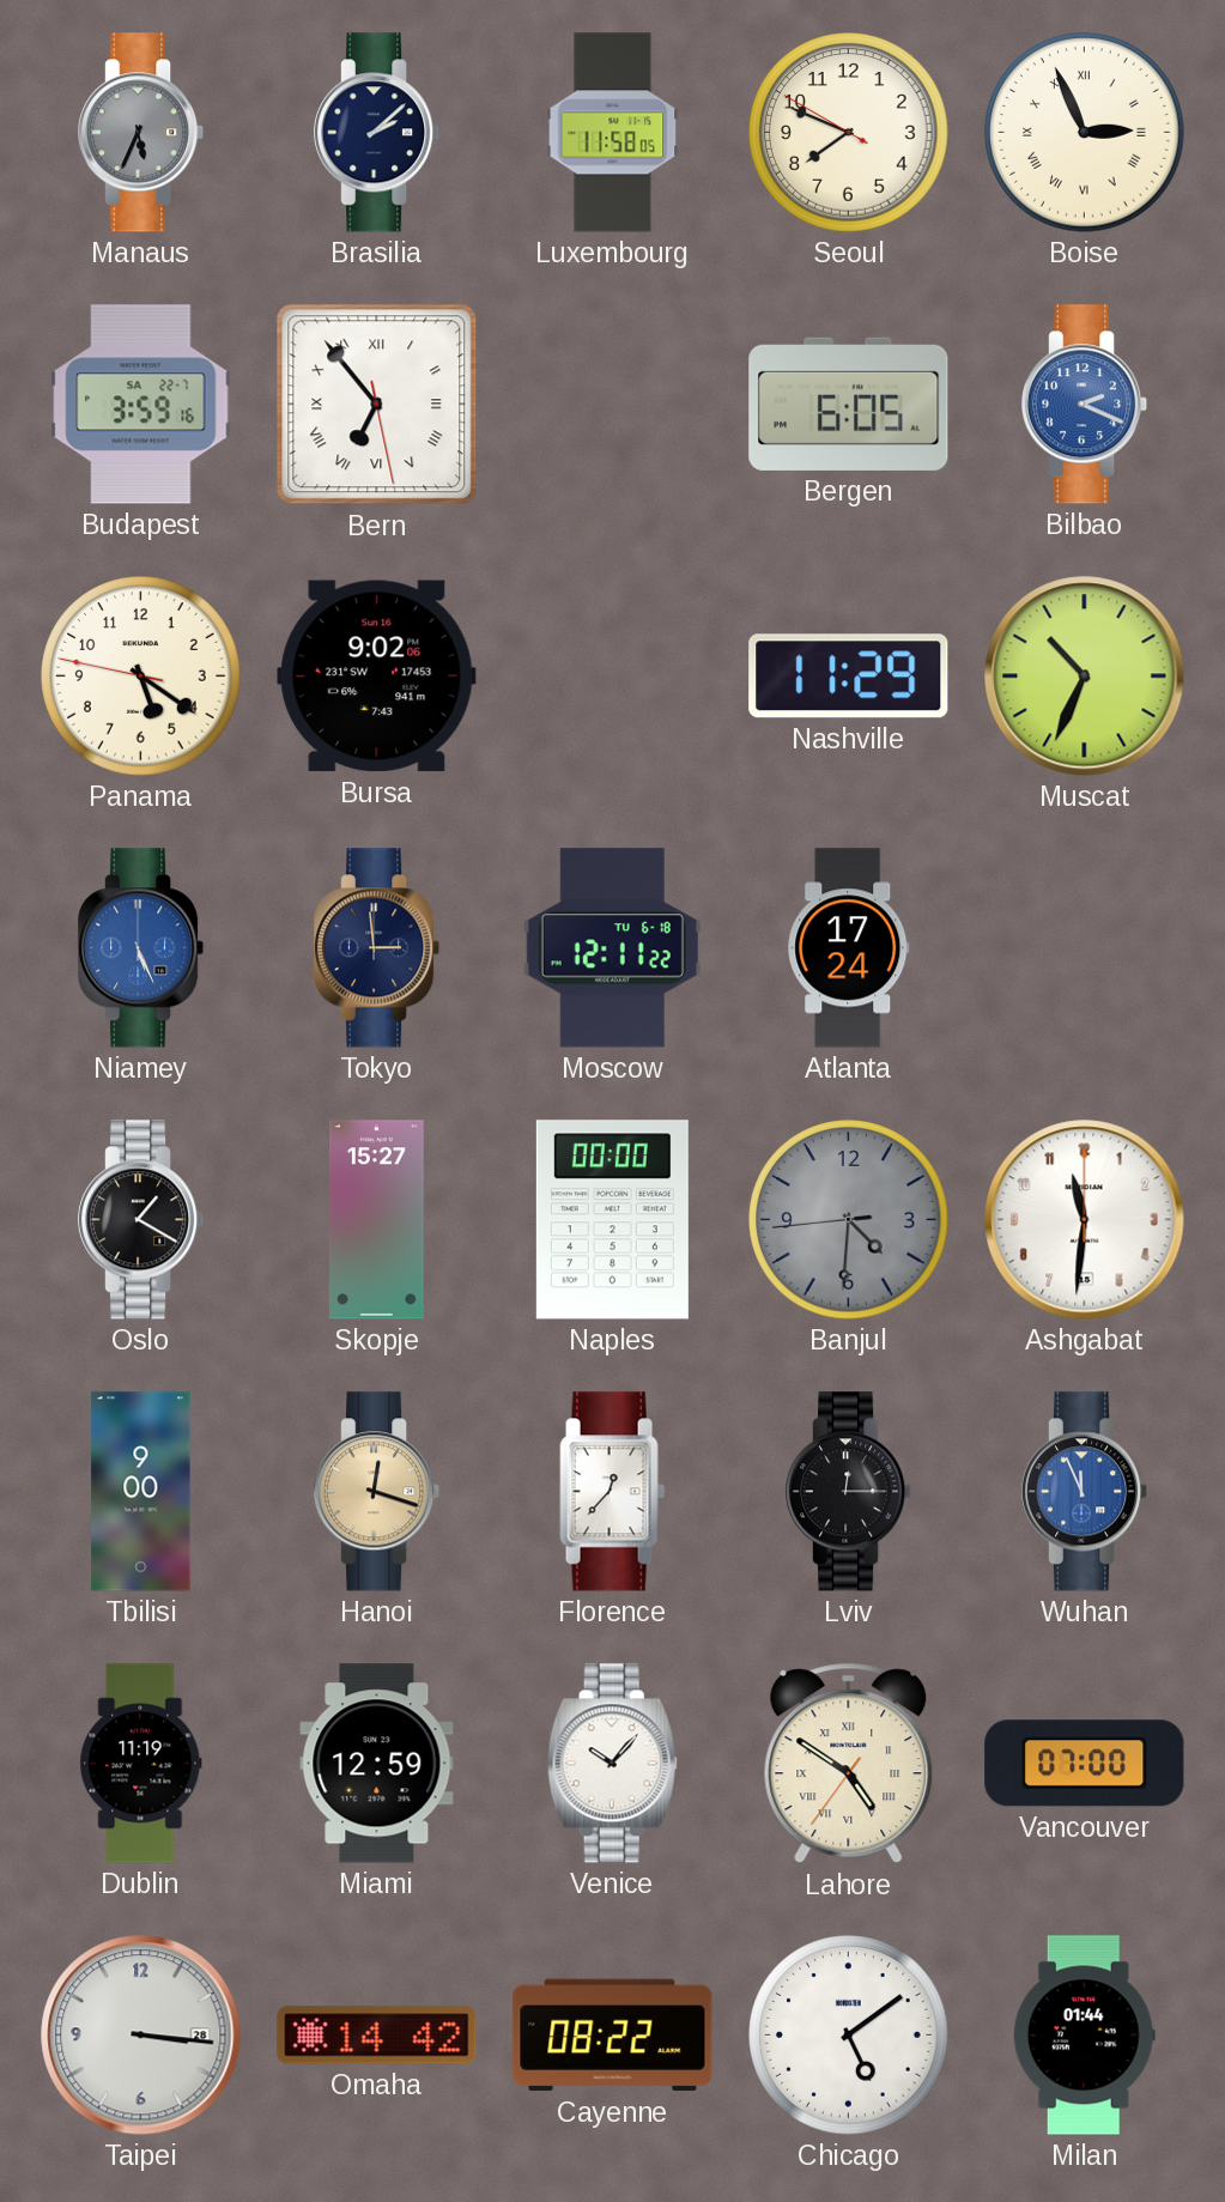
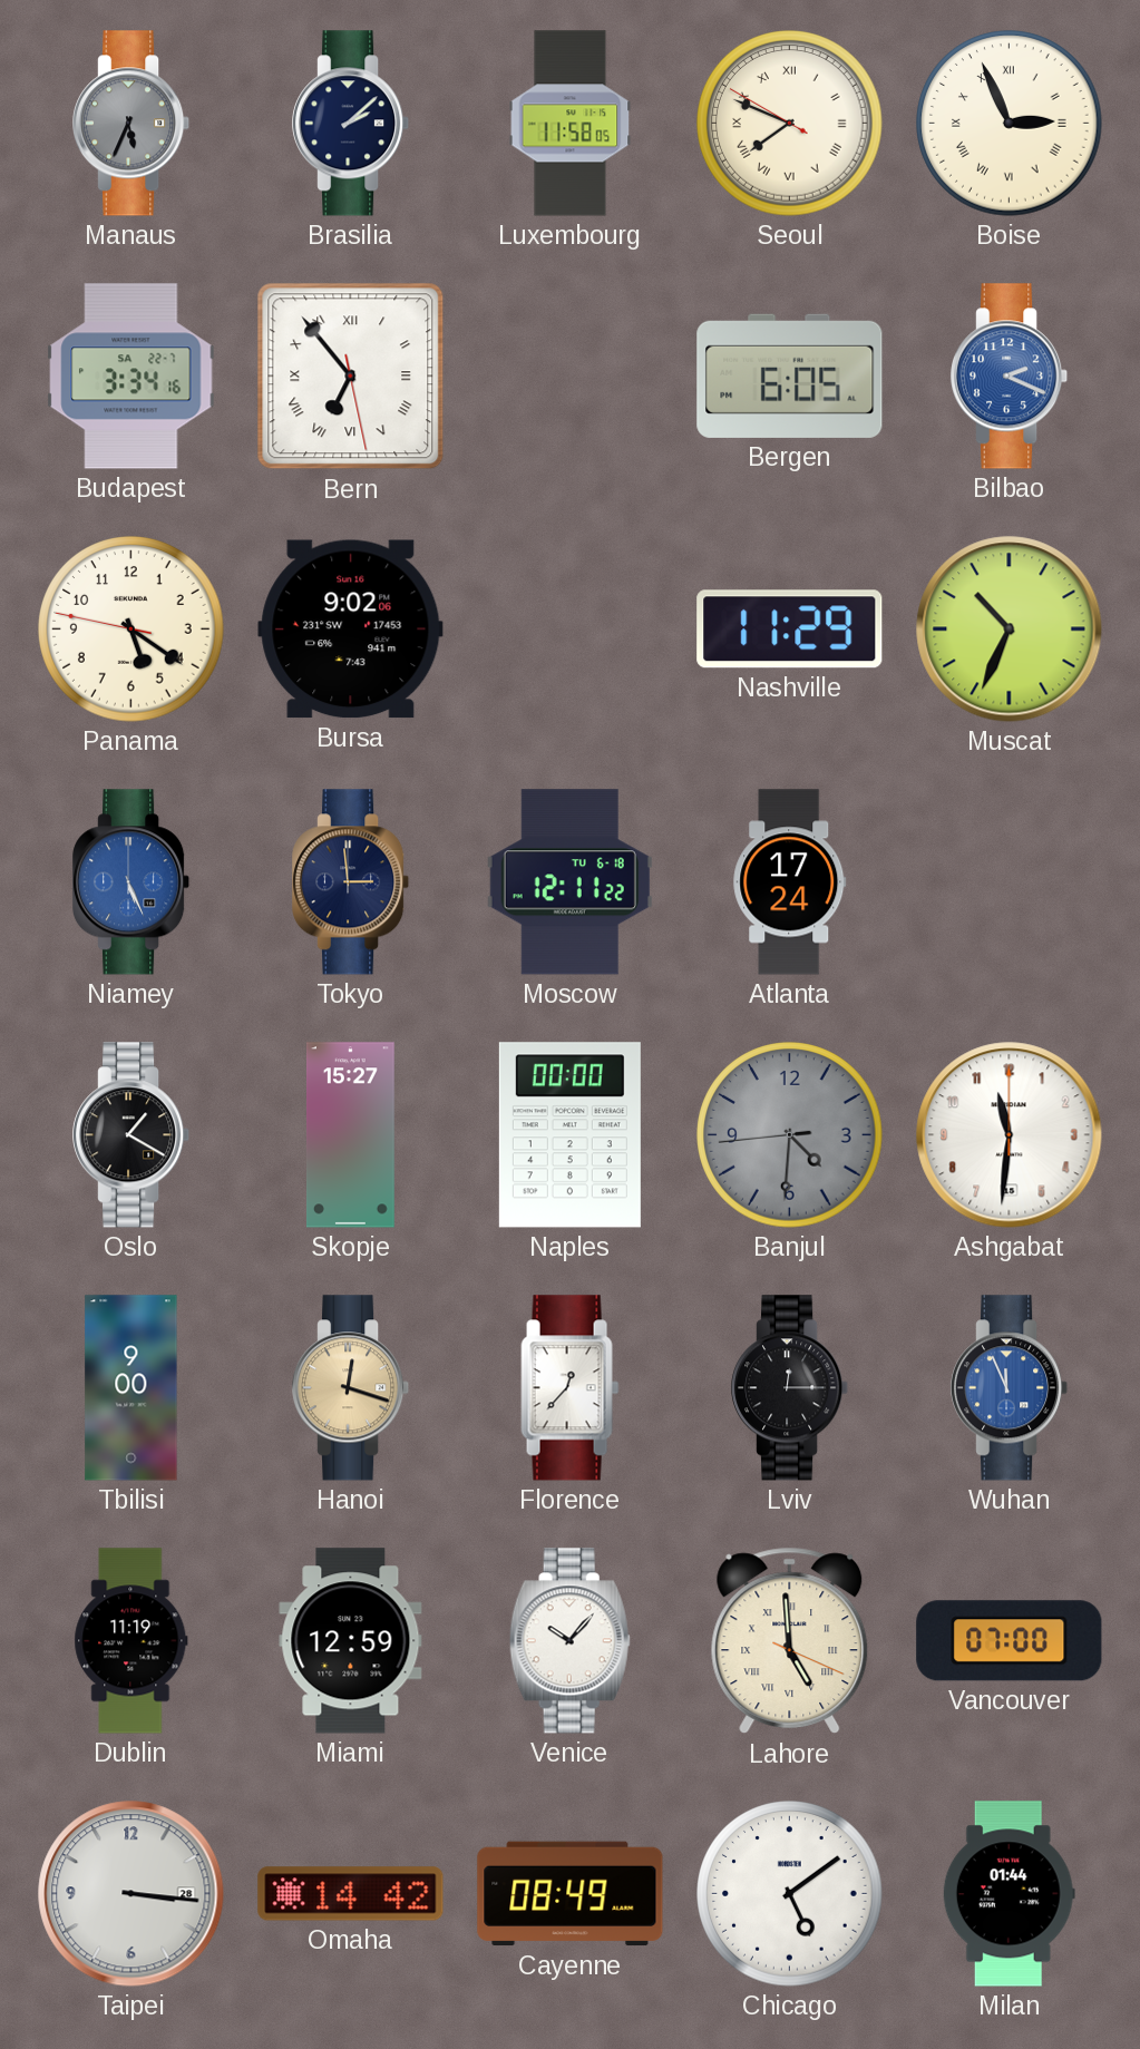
Seoul numerals: Arabic -> Roman (790, 124)
Budapest: 3:59 -> 3:34 (131, 377)
Lahore: 4:50 -> 4:59 (790, 1641)
Cayenne: 08:22 -> 08:49 (571, 1894)
